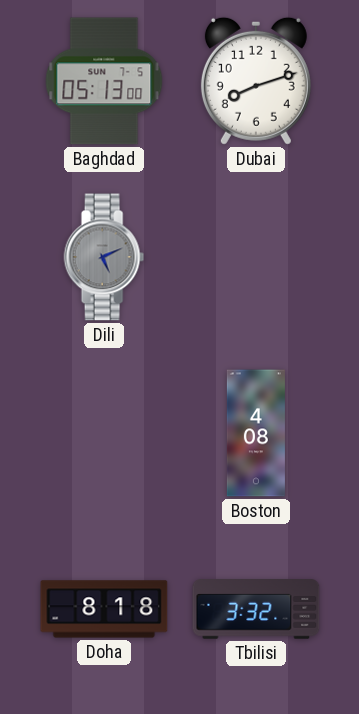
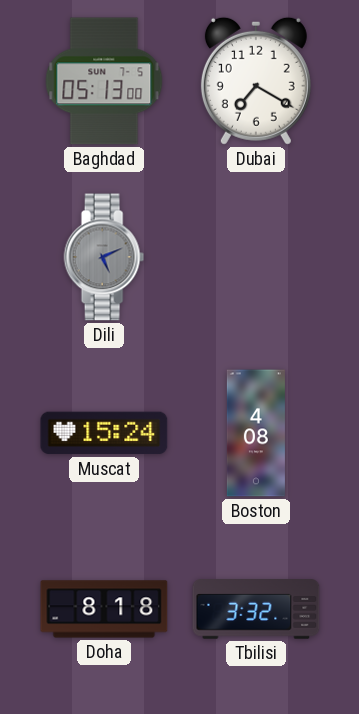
Dubai: 8:12 -> 7:20 (256, 81)
Muscat: none -> 15:24 (104, 433)
